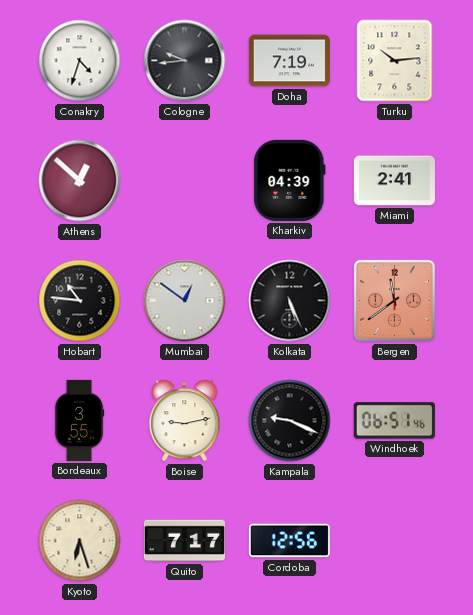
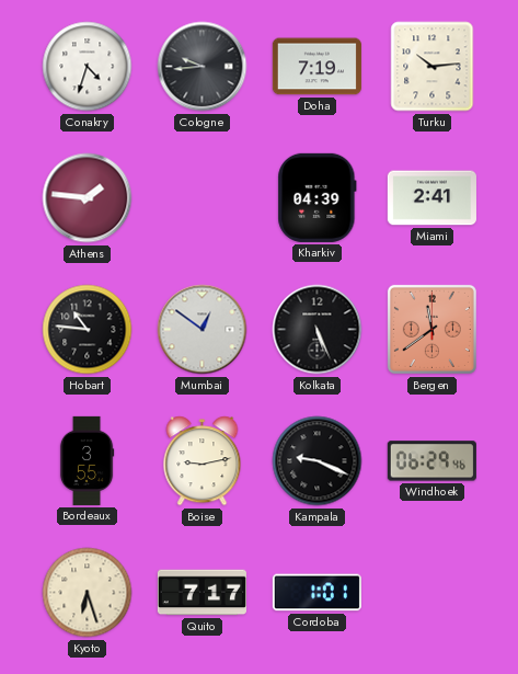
Athens: 12:52 -> 1:46 (88, 198)
Windhoek: 06:51 -> 06:29 (431, 461)
Cordoba: 12:56 -> 1:01 (316, 593)
